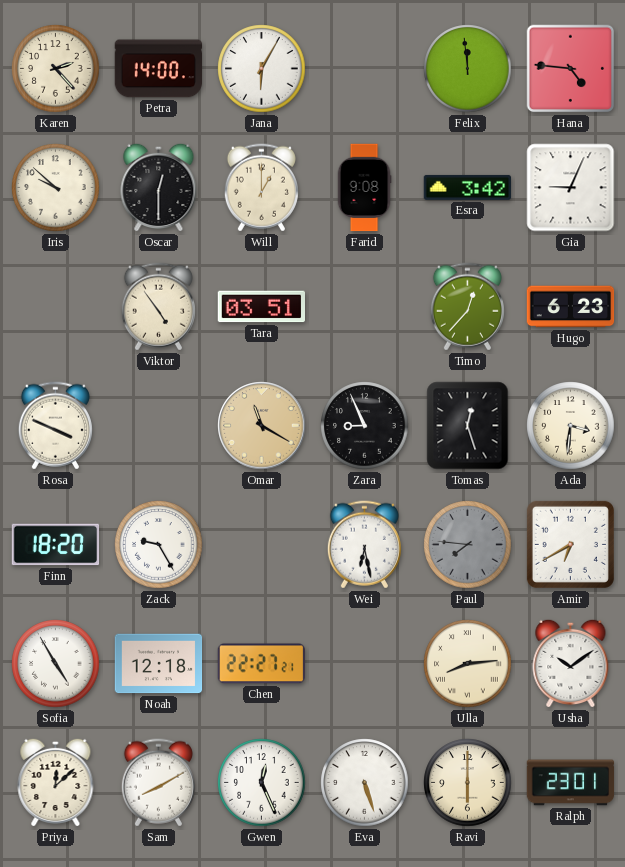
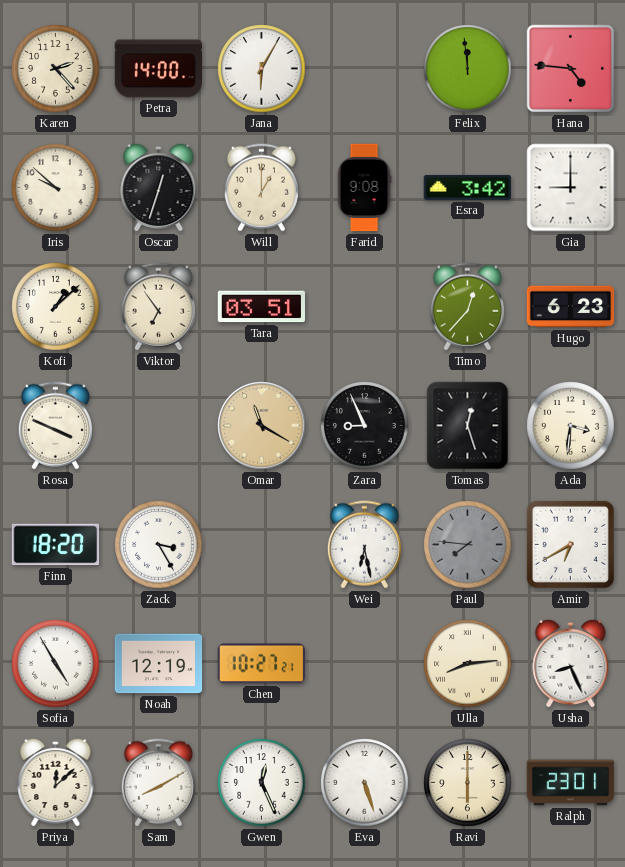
Oscar: 12:30 -> 12:33 (159, 187)
Gia: 9:04 -> 9:00 (571, 188)
Kofi: none -> 1:08 (56, 307)
Viktor: 4:54 -> 6:54 (158, 307)
Zack: 9:25 -> 3:25 (159, 545)
Noah: 12:18 -> 12:19 (159, 664)
Chen: 22:27 -> 10:27 (261, 664)
Usha: 10:09 -> 8:26 (571, 663)
